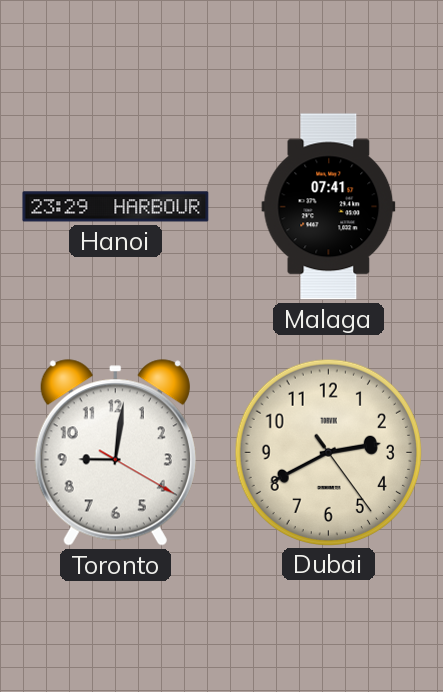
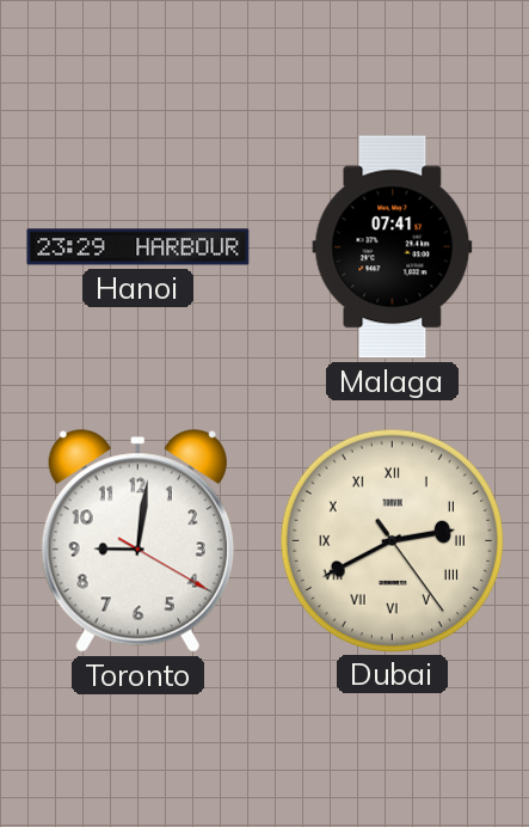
Dubai numerals: Arabic -> Roman (392, 540)
